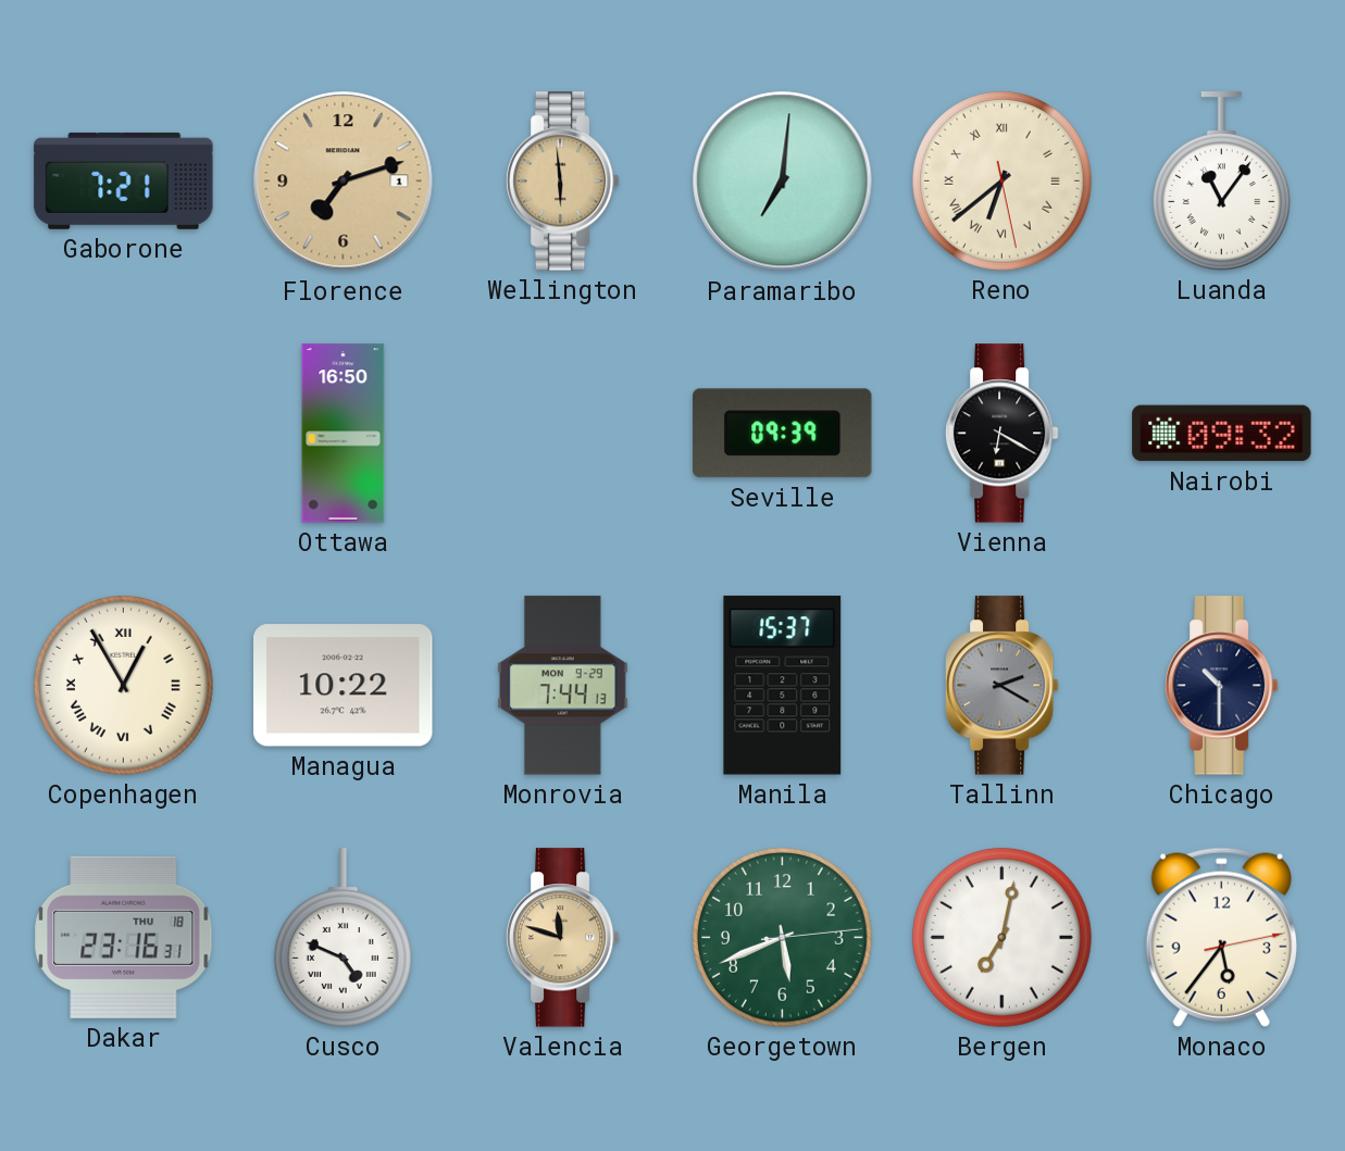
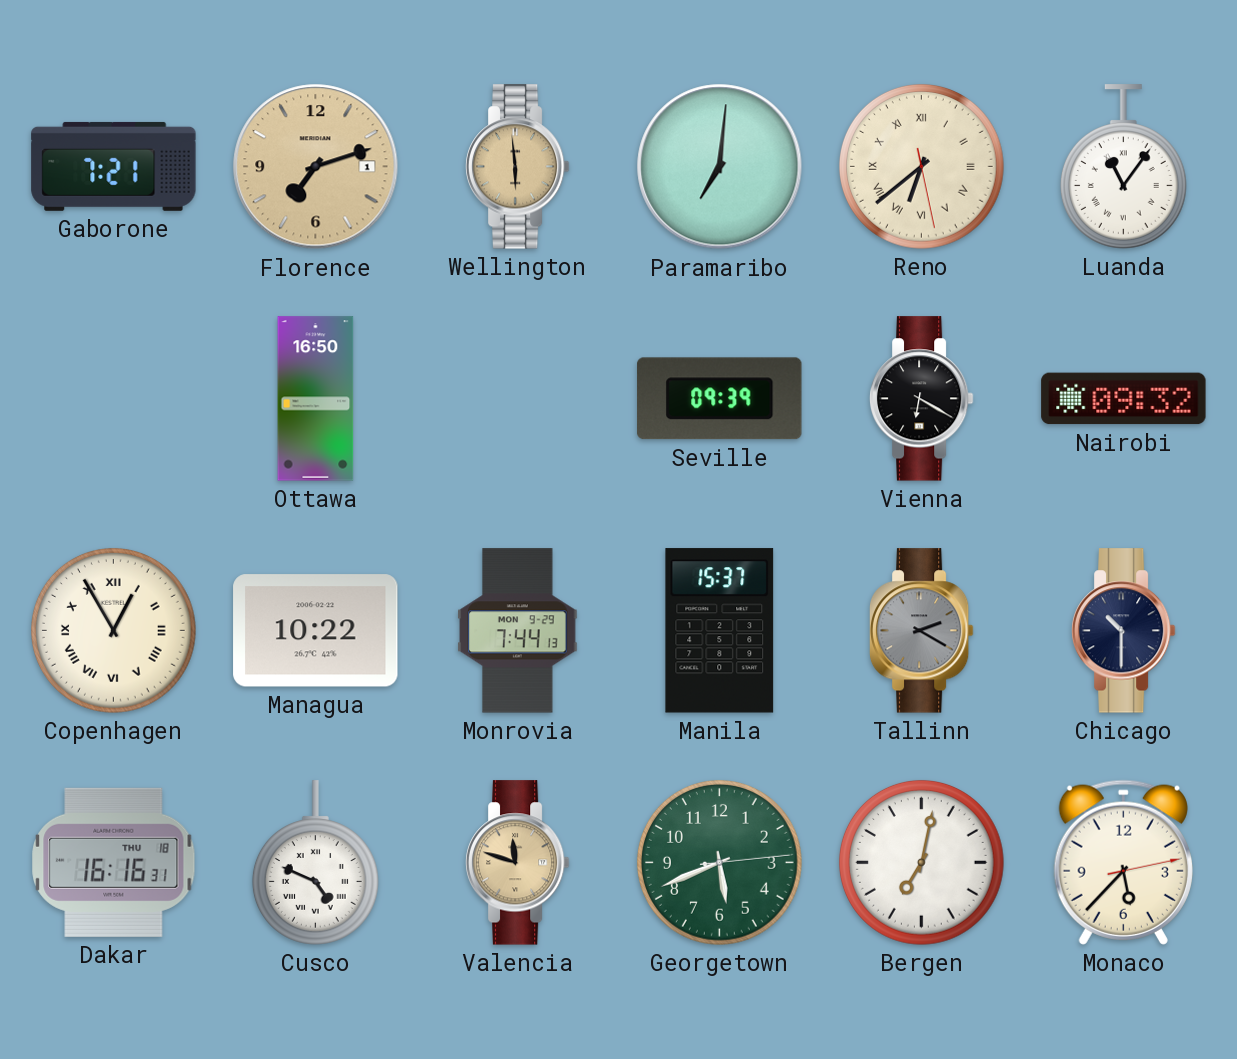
Dakar: 23:16 -> 16:16 (114, 862)
Monaco: 5:36 -> 5:37 (1123, 862)
